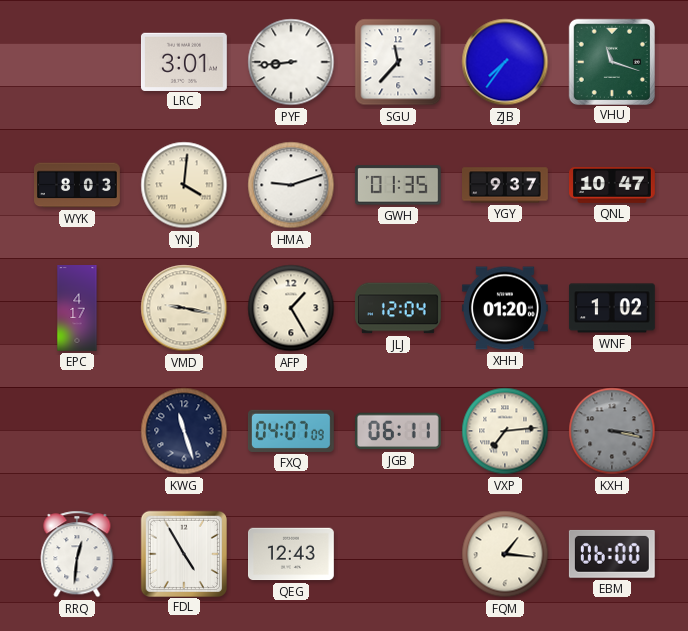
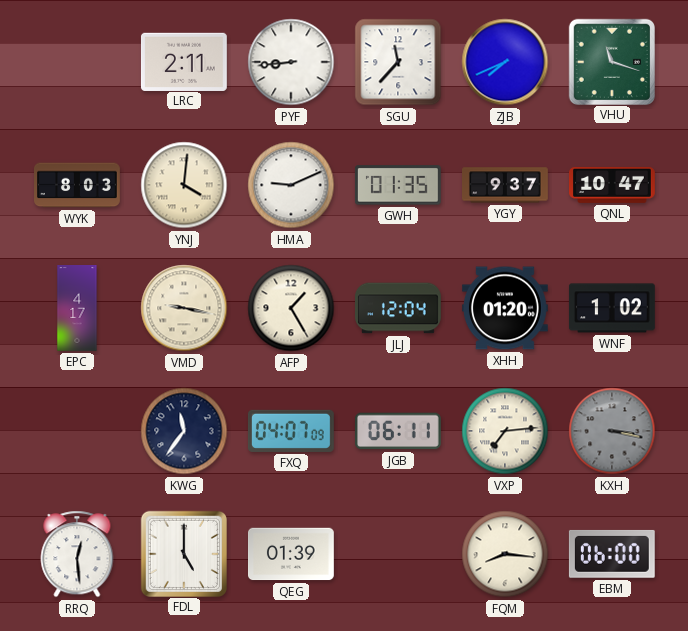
LRC: 3:01 -> 2:11 (184, 61)
ZJB: 7:36 -> 7:41 (505, 62)
HMA: 9:12 -> 9:11 (291, 185)
KWG: 11:27 -> 11:36 (184, 431)
RRQ: 12:31 -> 12:29 (77, 554)
FDL: 4:55 -> 5:00 (183, 553)
QEG: 12:43 -> 01:39 (292, 554)
FQM: 1:16 -> 8:16 (505, 554)
